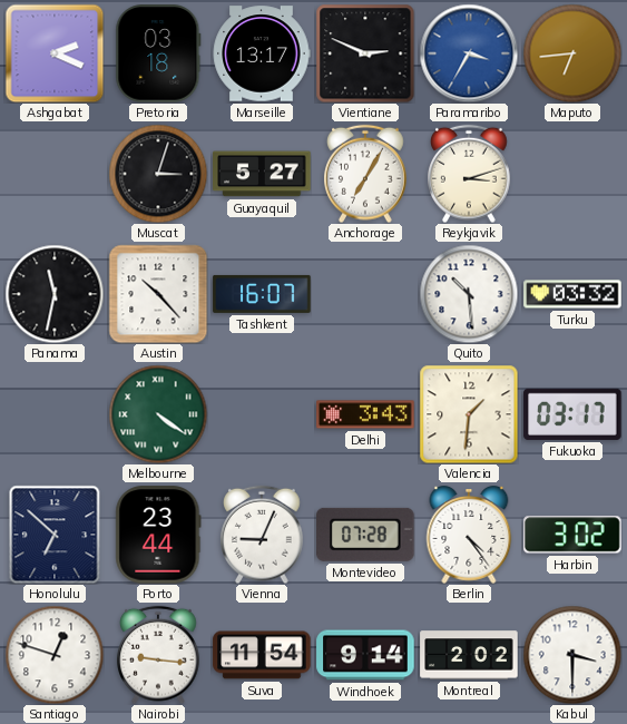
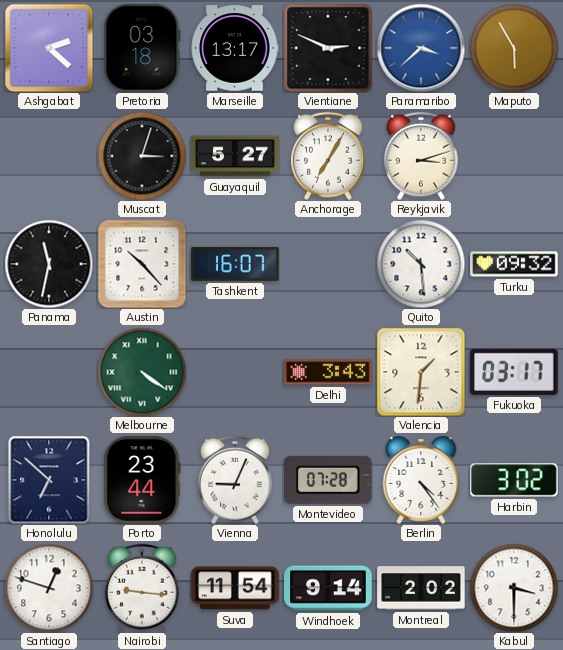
Ashgabat: 2:19 -> 2:22 (49, 48)
Paramaribo: 3:35 -> 3:38 (421, 48)
Maputo: 6:44 -> 5:55 (514, 48)
Turku: 03:32 -> 09:32 (514, 264)
